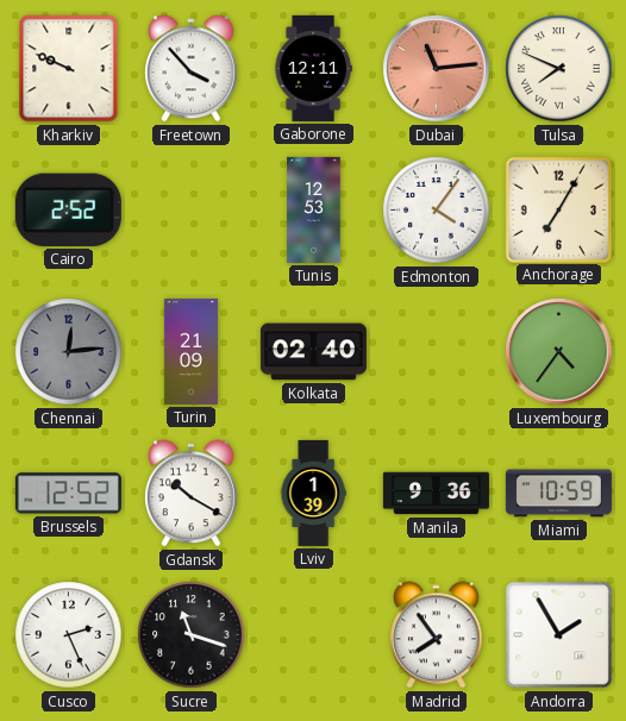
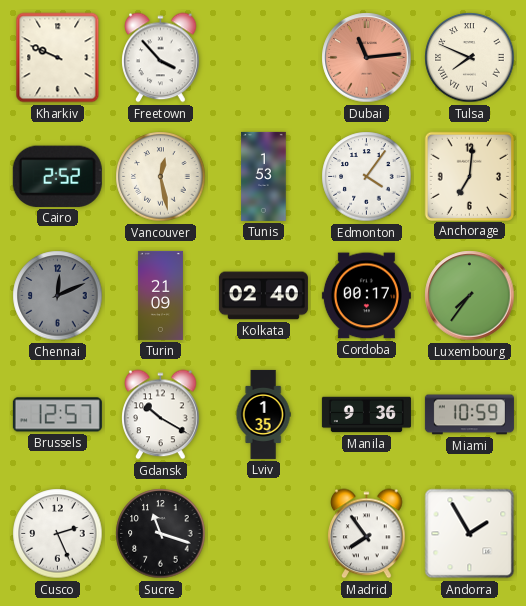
Gaborone: 12:11 -> none (313, 68)
Vancouver: none -> 12:28 (161, 177)
Tunis: 12:53 -> 1:53 (264, 176)
Anchorage: 7:05 -> 7:01 (469, 176)
Chennai: 12:14 -> 12:11 (58, 296)
Cordoba: none -> 00:17 (366, 296)
Luxembourg: 4:36 -> 7:36 (470, 296)
Brussels: 12:52 -> 12:57 (57, 415)
Lviv: 1:39 -> 1:35 (263, 414)
